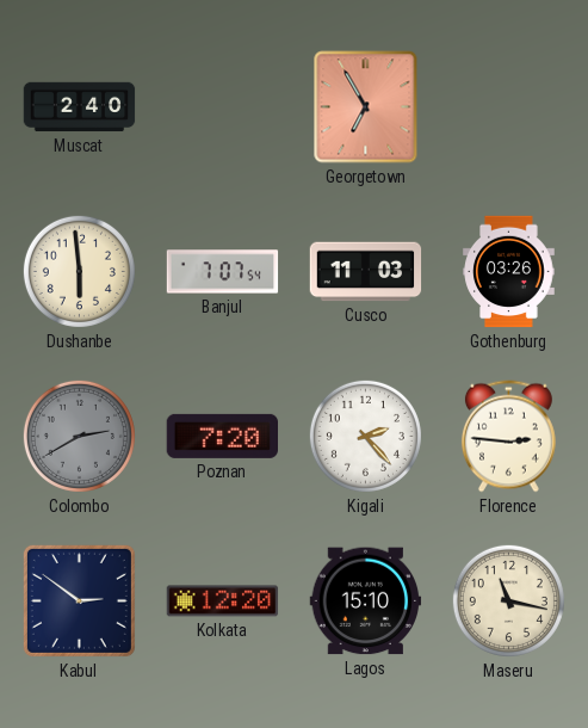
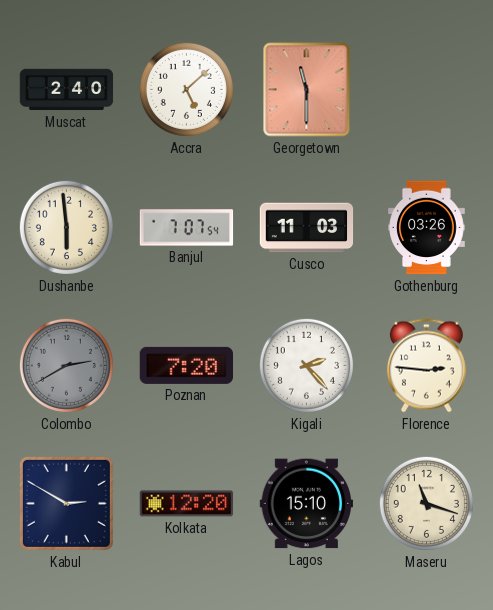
Accra: none -> 5:08 (186, 89)
Georgetown: 6:55 -> 11:30 (307, 90)
Kabul: 2:51 -> 2:50 (66, 503)
Maseru: 11:17 -> 11:18 (426, 503)
